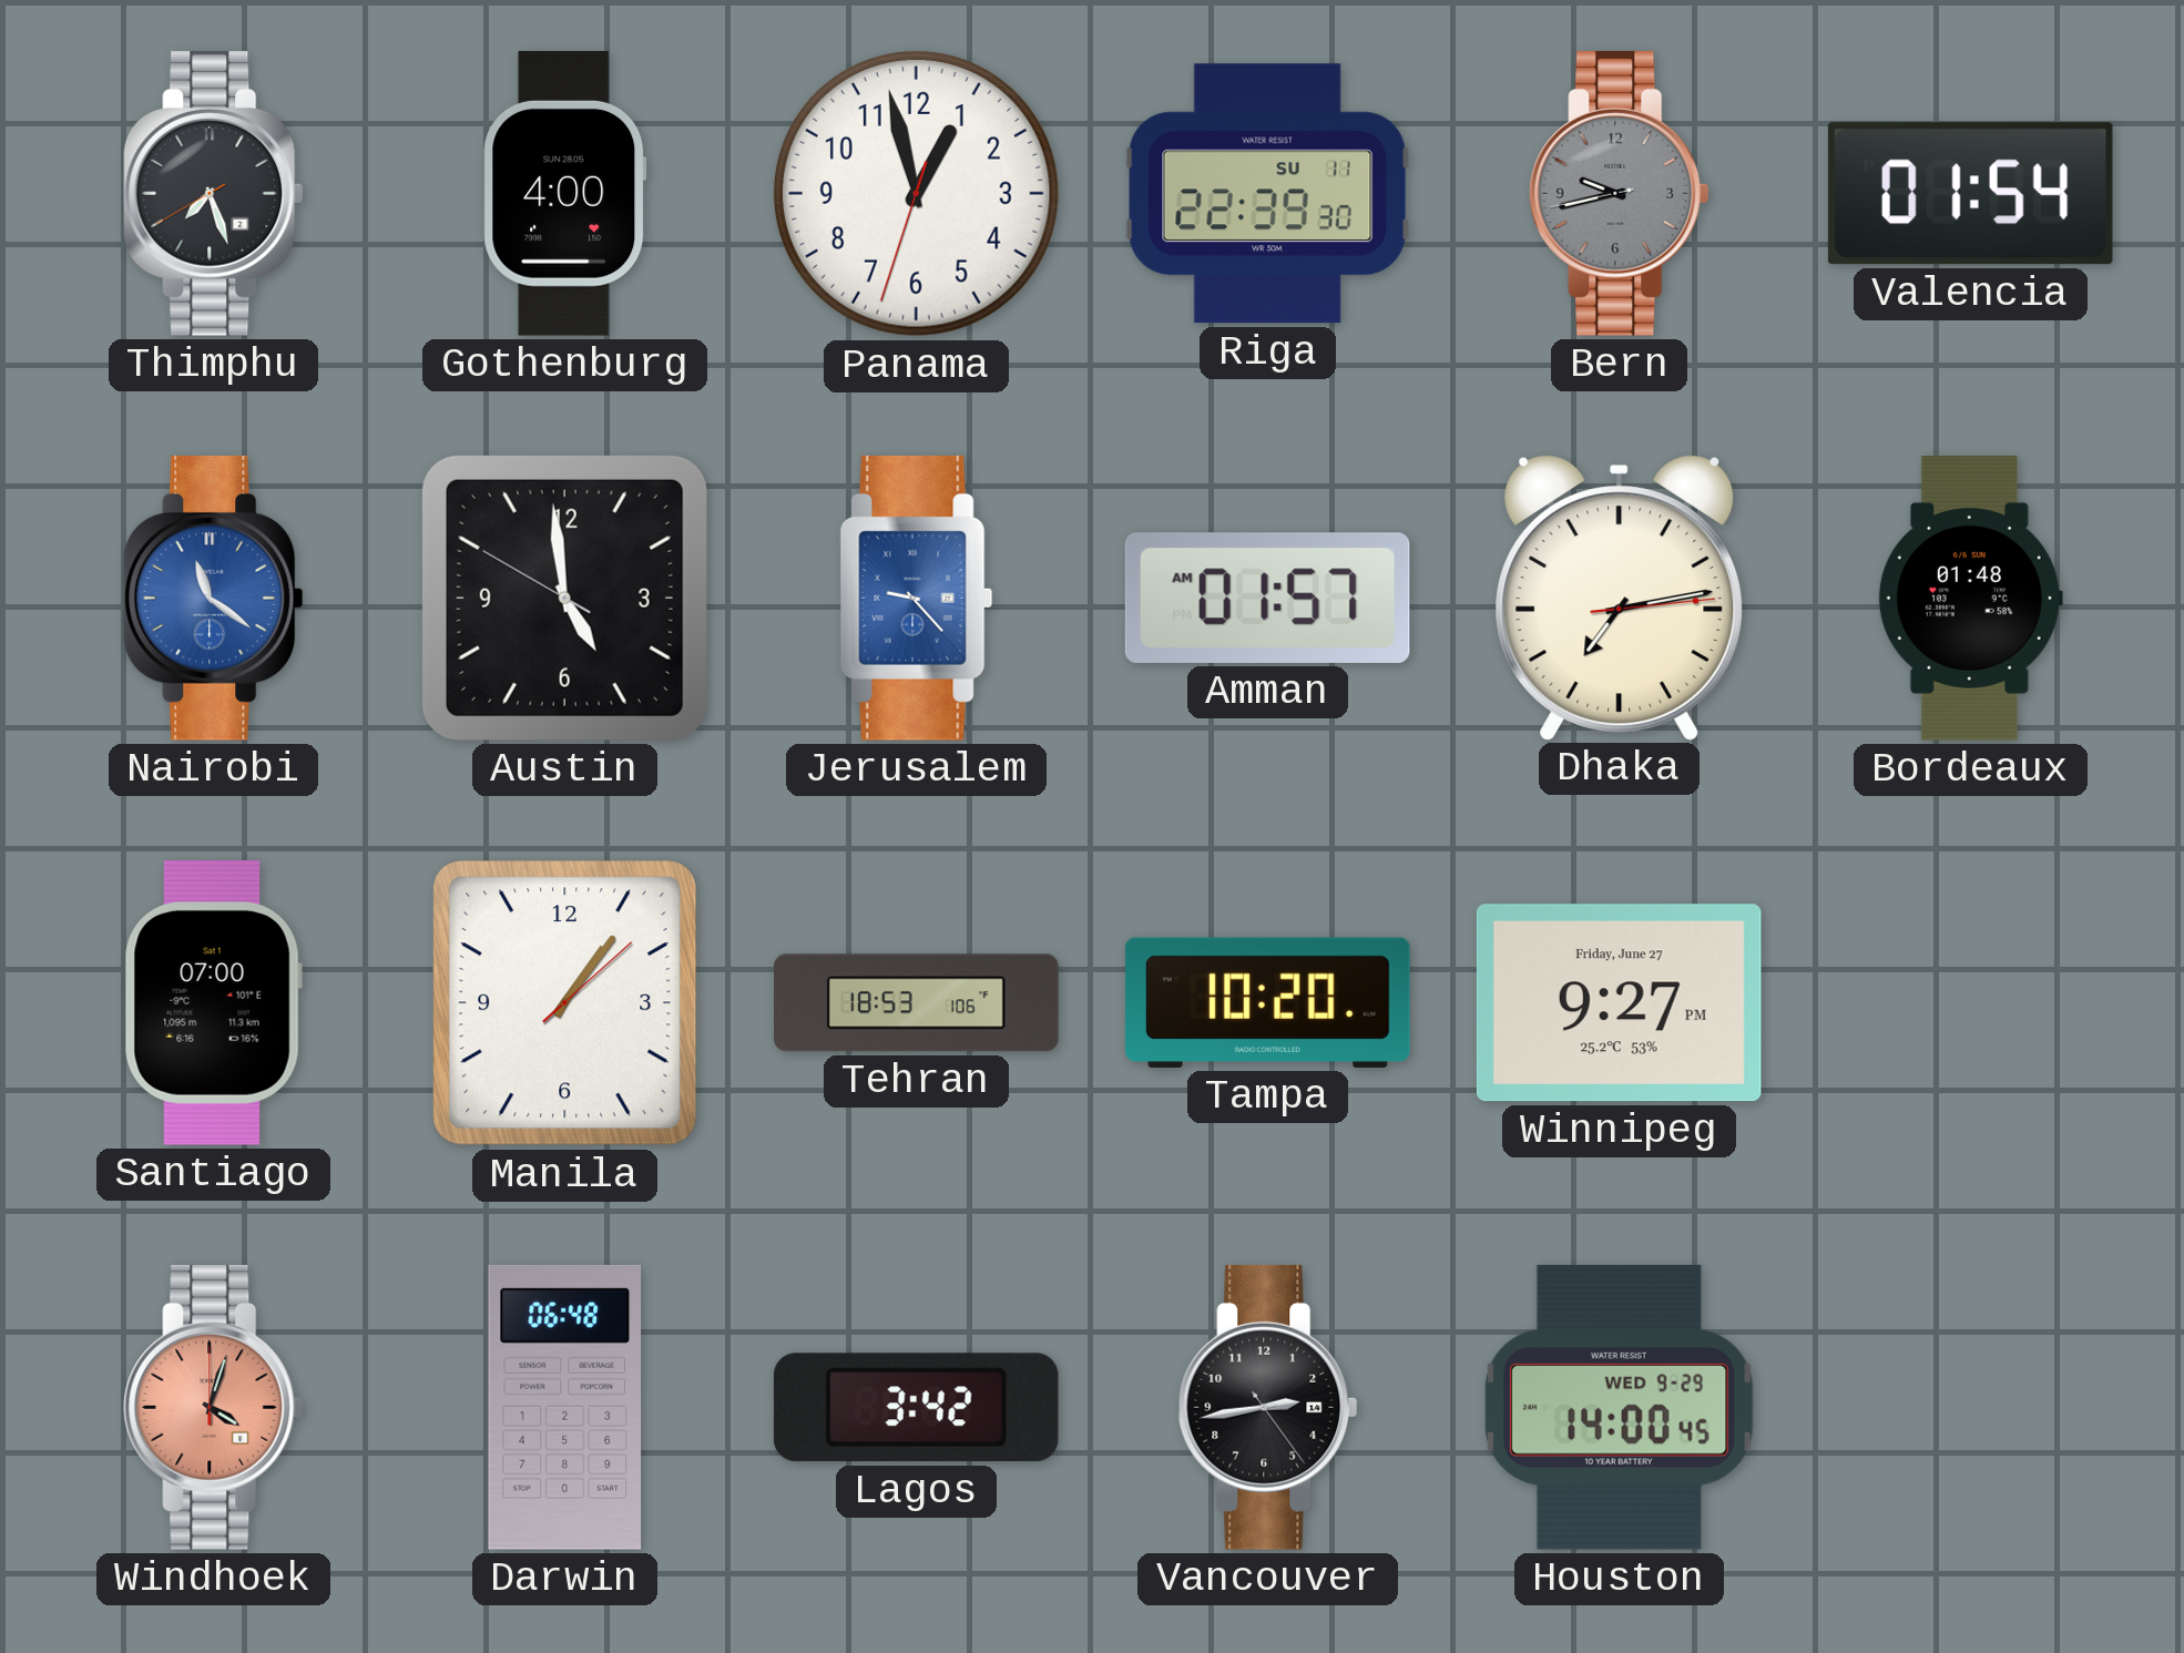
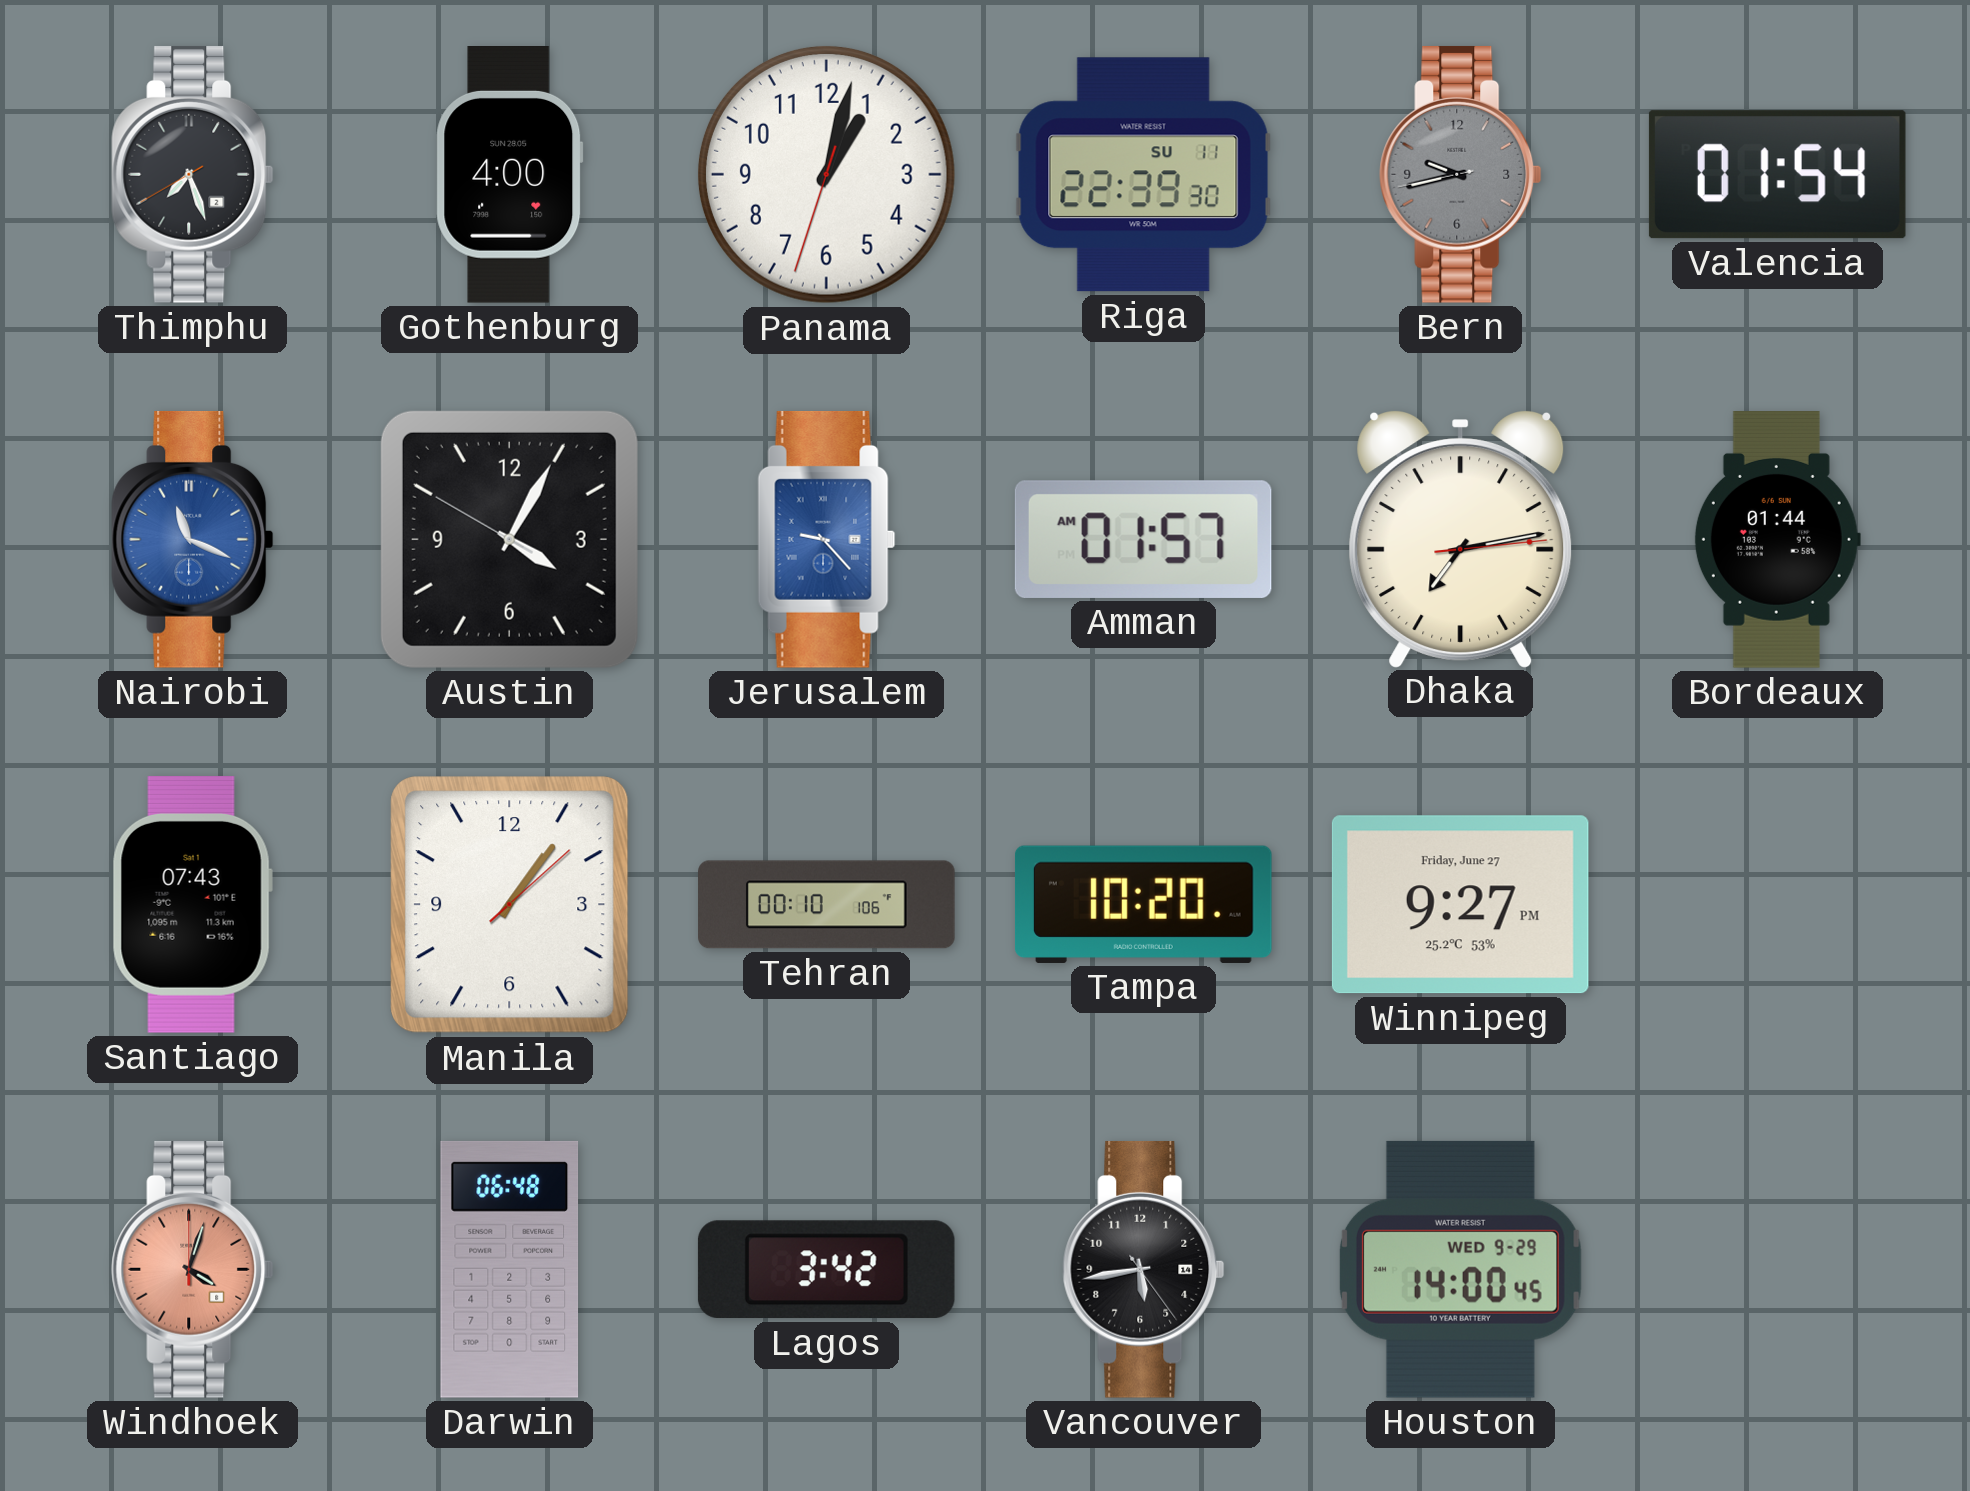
Panama: 12:57 -> 1:02 (826, 174)
Nairobi: 11:21 -> 11:19 (193, 539)
Austin: 4:58 -> 4:04 (509, 539)
Bordeaux: 01:48 -> 01:44 (1777, 540)
Santiago: 07:00 -> 07:43 (192, 904)
Tehran: 18:53 -> 00:10 (827, 905)
Vancouver: 2:43 -> 5:43 (1144, 1269)
